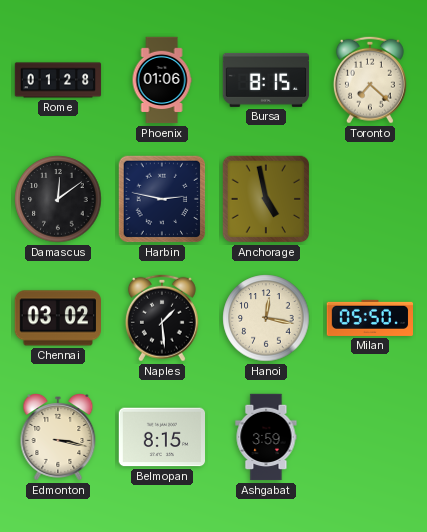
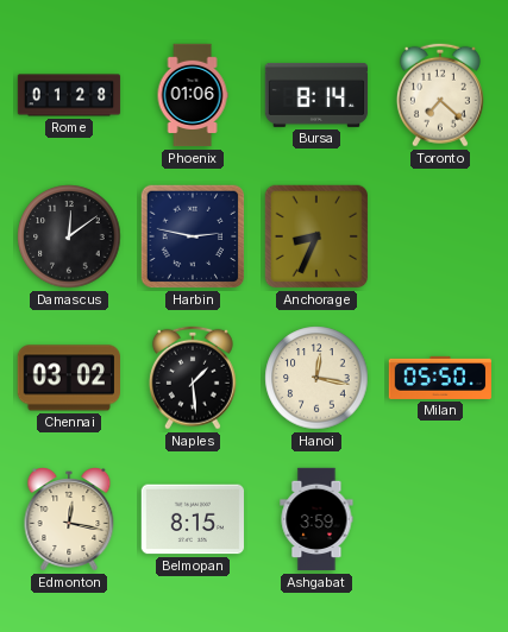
Bursa: 8:15 -> 8:14 (316, 95)
Anchorage: 4:58 -> 8:34 (316, 236)
Edmonton: 3:17 -> 12:17 (69, 520)
